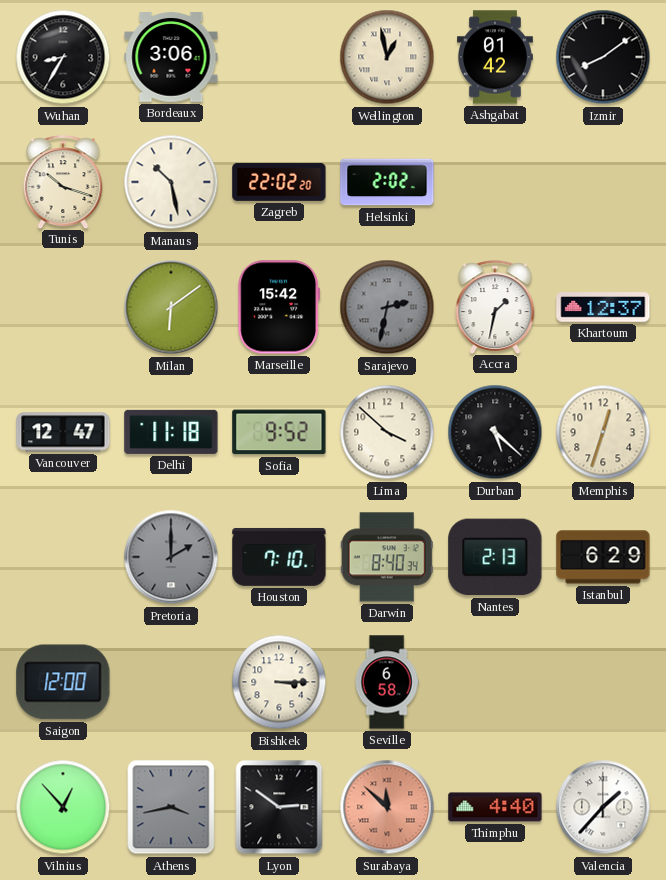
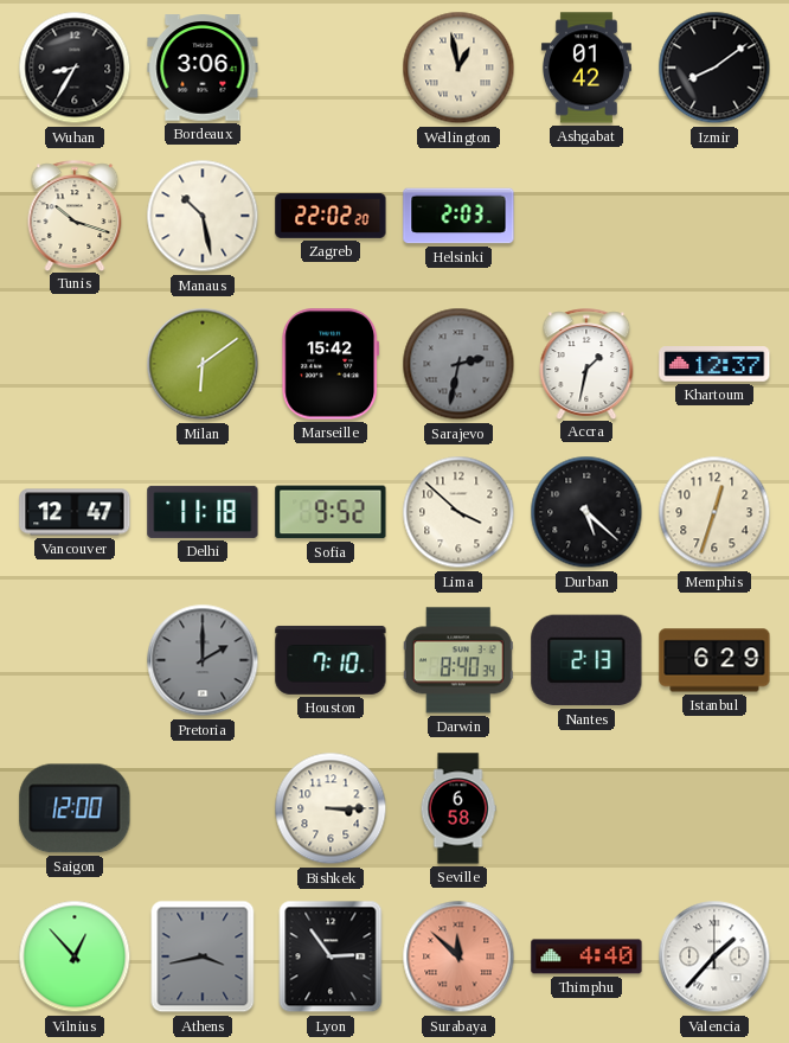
Helsinki: 2:02 -> 2:03 (458, 216)
Lyon: 2:51 -> 2:54 (331, 956)
